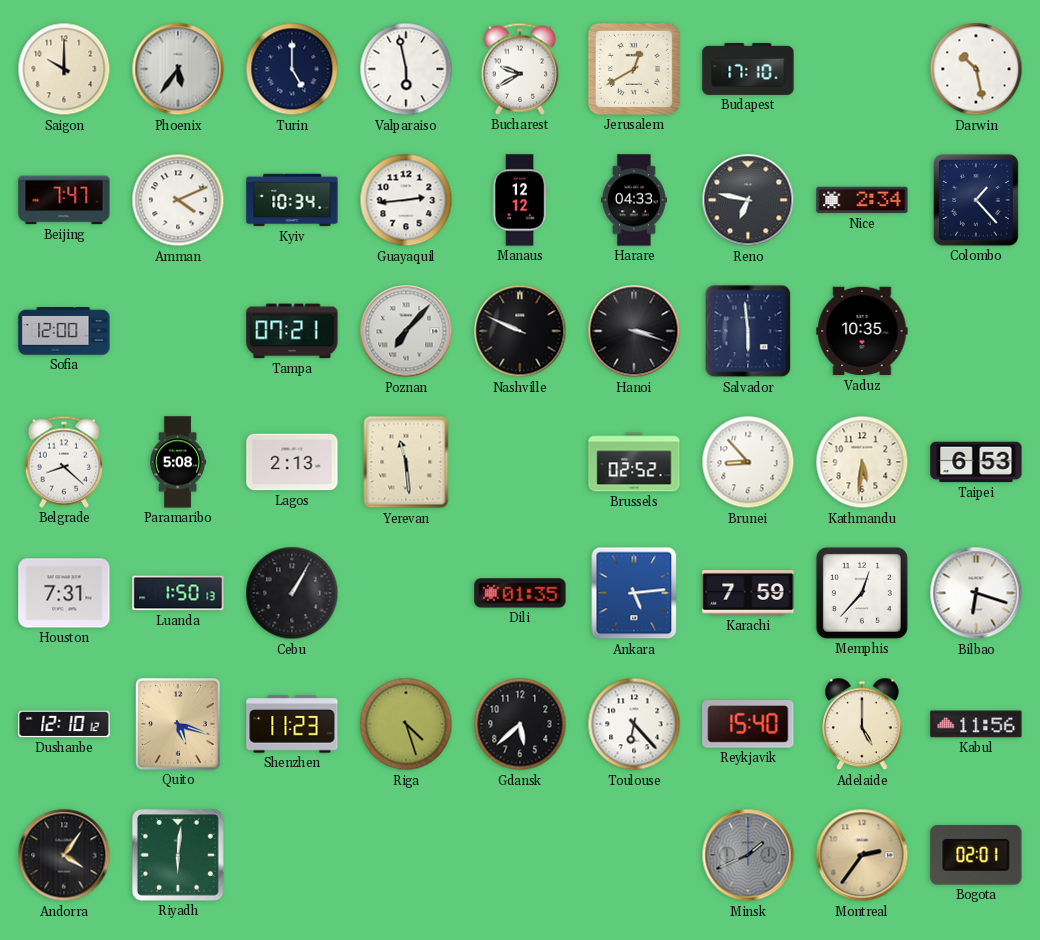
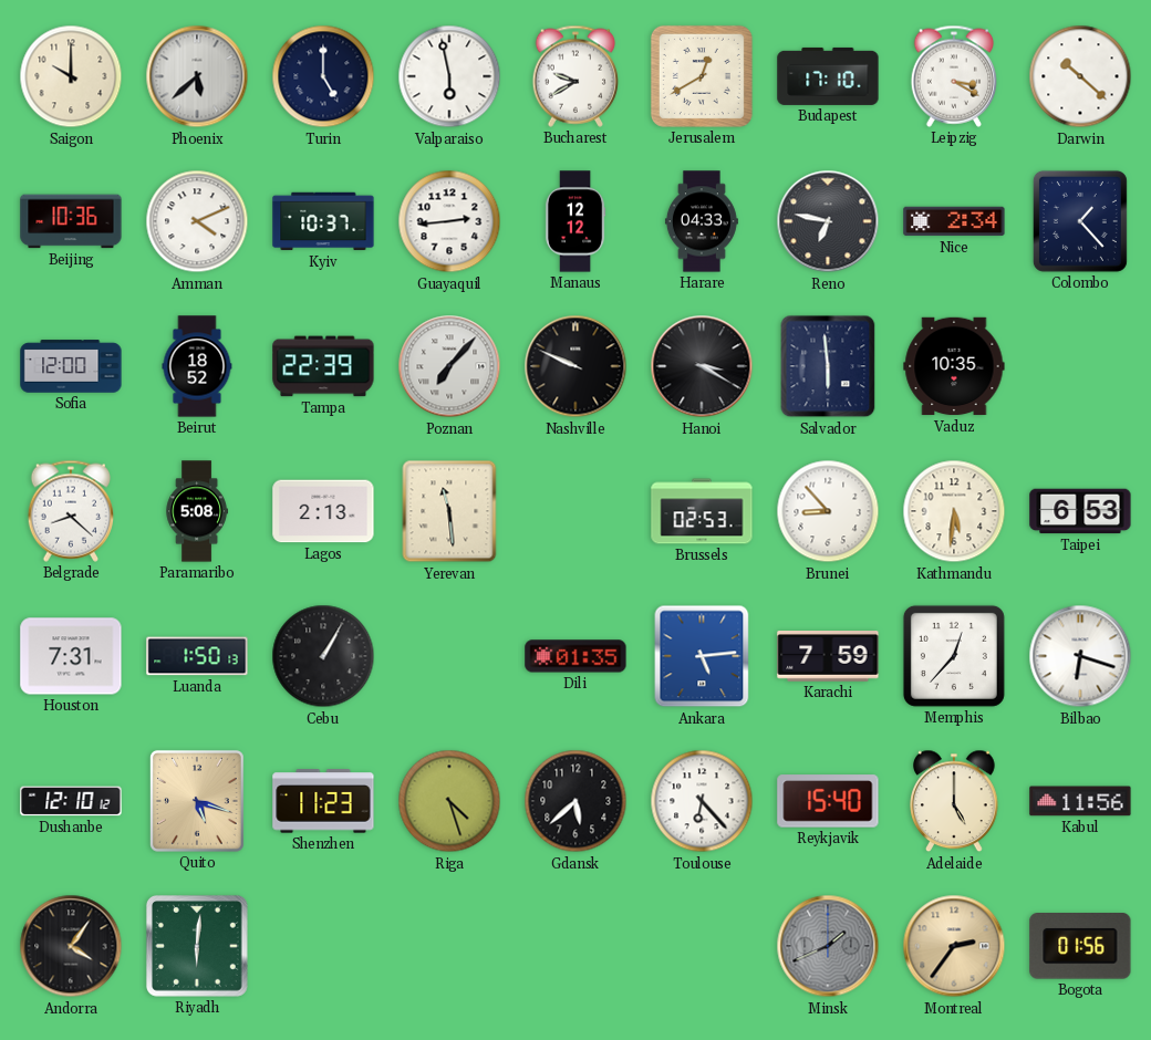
Phoenix: 5:36 -> 5:38 (197, 76)
Leipzig: none -> 3:20 (953, 76)
Darwin: 10:28 -> 10:22 (1080, 76)
Beijing: 7:47 -> 10:36 (71, 221)
Kyiv: 10:34 -> 10:37 (323, 221)
Beirut: none -> 18:52 (197, 366)
Tampa: 07:21 -> 22:39 (323, 366)
Hanoi: 3:18 -> 3:20 (702, 366)
Brussels: 02:52 -> 02:53 (702, 511)
Bogota: 02:01 -> 01:56 (1080, 946)
